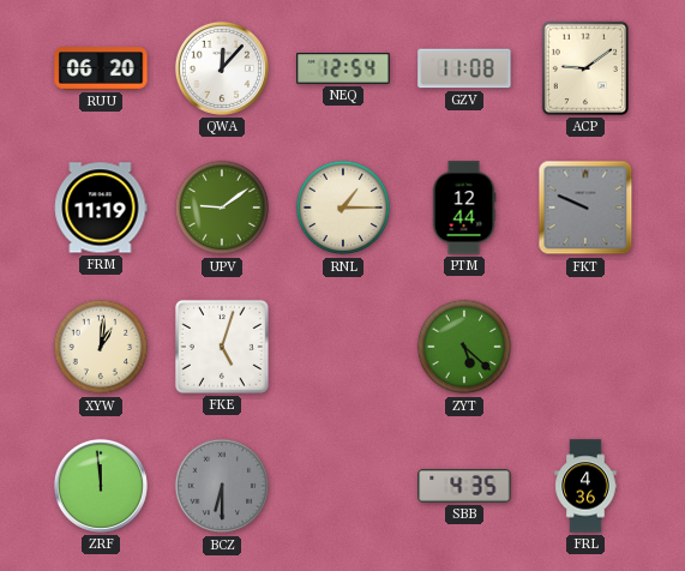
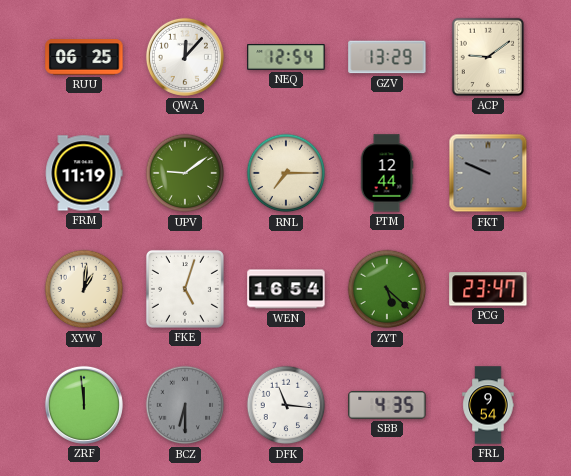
RUU: 06:20 -> 06:25 (84, 57)
GZV: 11:08 -> 13:29 (387, 57)
RNL: 1:15 -> 7:15 (286, 173)
WEN: none -> 16:54 (286, 289)
PCG: none -> 23:47 (488, 289)
DFK: none -> 11:16 (286, 405)
FRL: 4:36 -> 9:54 (488, 405)
